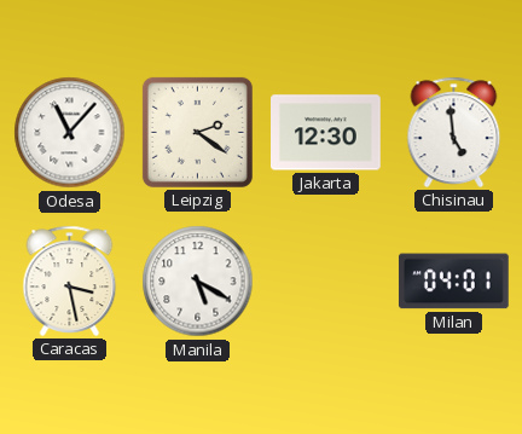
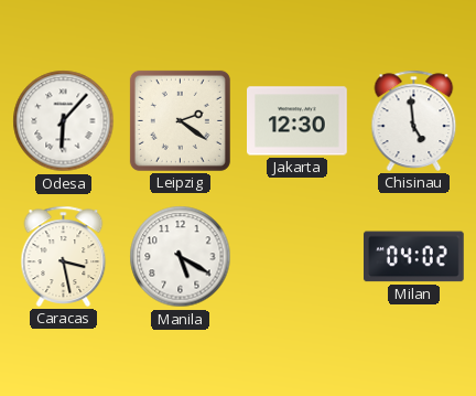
Odesa: 11:07 -> 6:07 (64, 121)
Milan: 04:01 -> 04:02 (413, 257)
